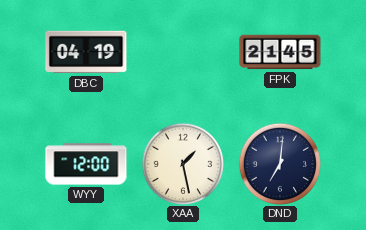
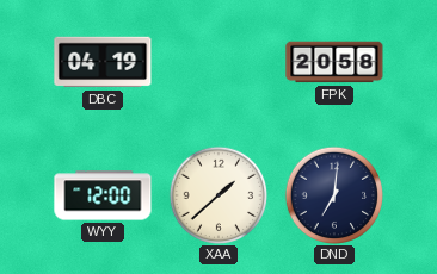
FPK: 21:45 -> 20:58 (334, 62)
XAA: 1:28 -> 1:38 (217, 194)
